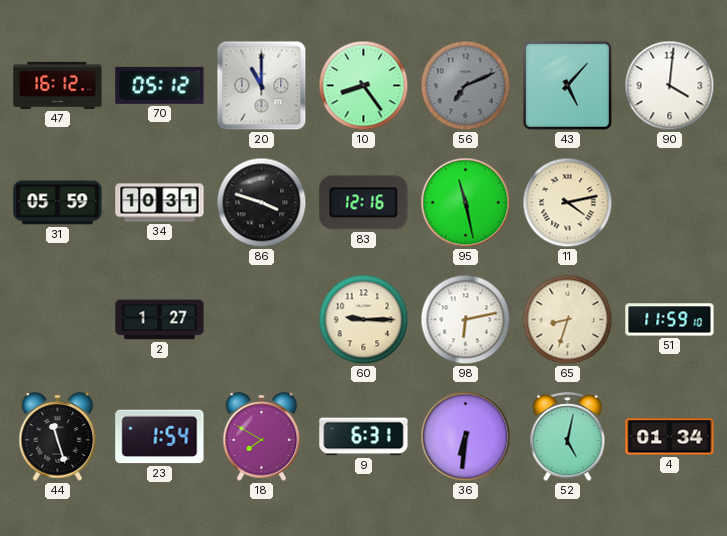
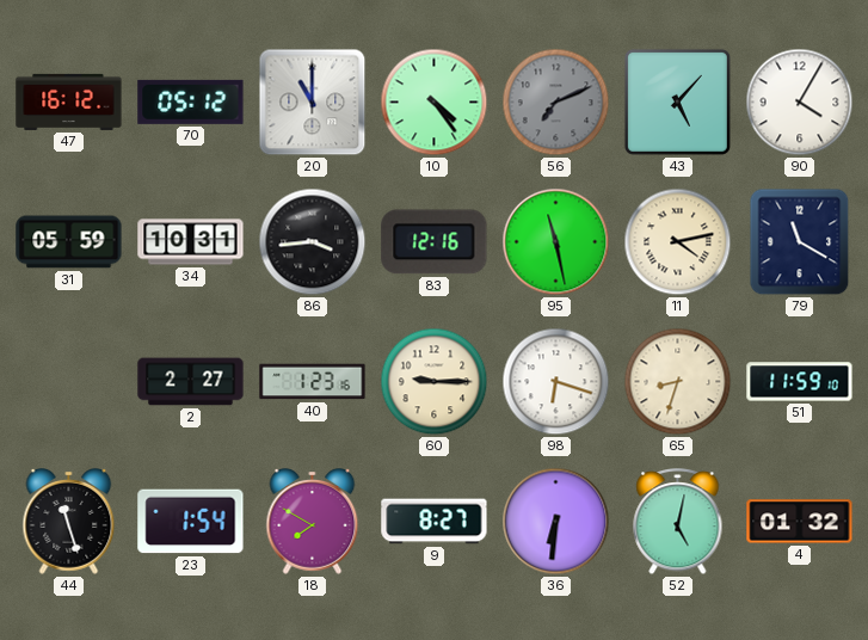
10: 8:24 -> 4:24 (435, 103)
90: 4:01 -> 4:05 (800, 103)
86: 3:48 -> 3:44 (313, 242)
79: none -> 11:20 (800, 242)
2: 1:27 -> 2:27 (191, 382)
40: none -> 1:23 (313, 382)
98: 6:13 -> 6:18 (556, 382)
9: 6:31 -> 8:27 (435, 522)
4: 01:34 -> 01:32 (800, 522)
